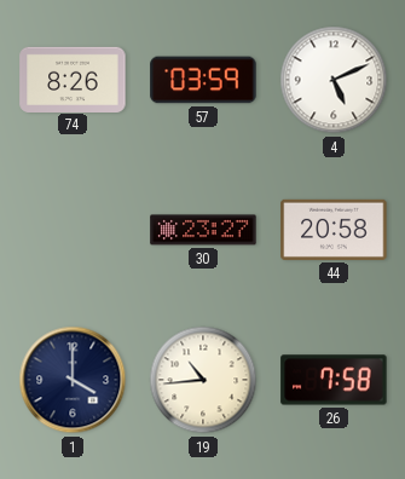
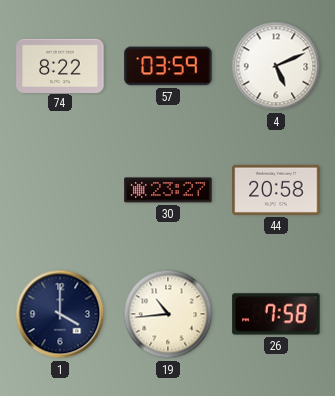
74: 8:26 -> 8:22 (60, 65)
